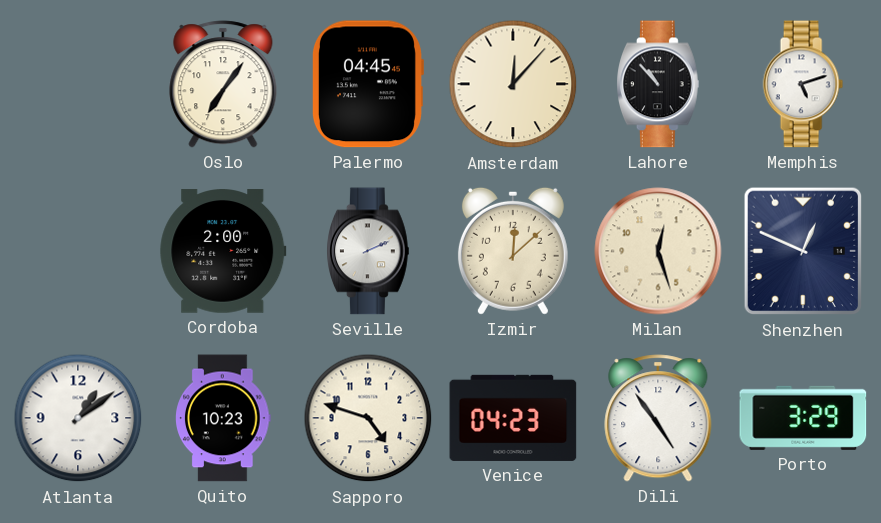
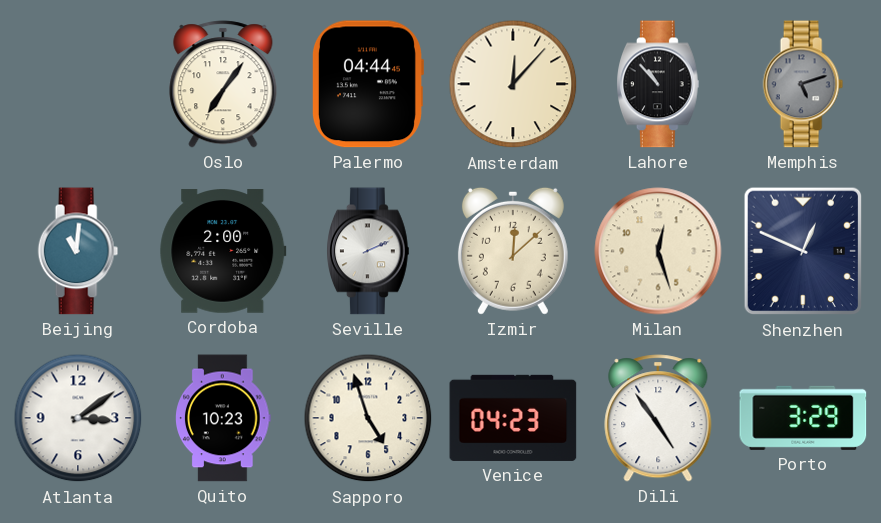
Palermo: 04:45 -> 04:44 (367, 84)
Memphis dial: white -> grey (803, 84)
Beijing: none -> 11:01 (78, 251)
Atlanta: 1:09 -> 3:09 (78, 418)
Sapporo: 4:48 -> 4:57 (368, 418)
